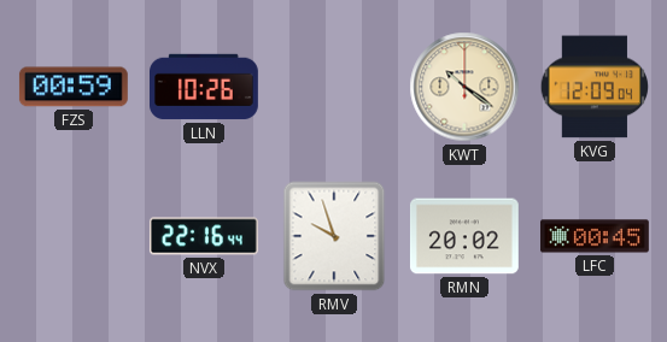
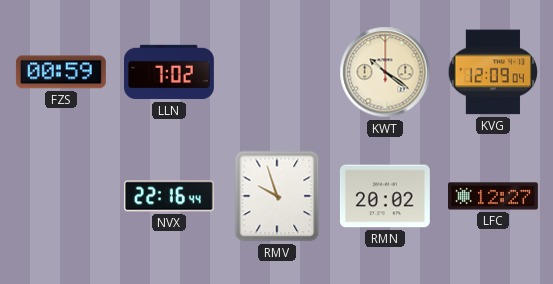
LLN: 10:26 -> 7:02 (170, 72)
LFC: 00:45 -> 12:27 (494, 196)
